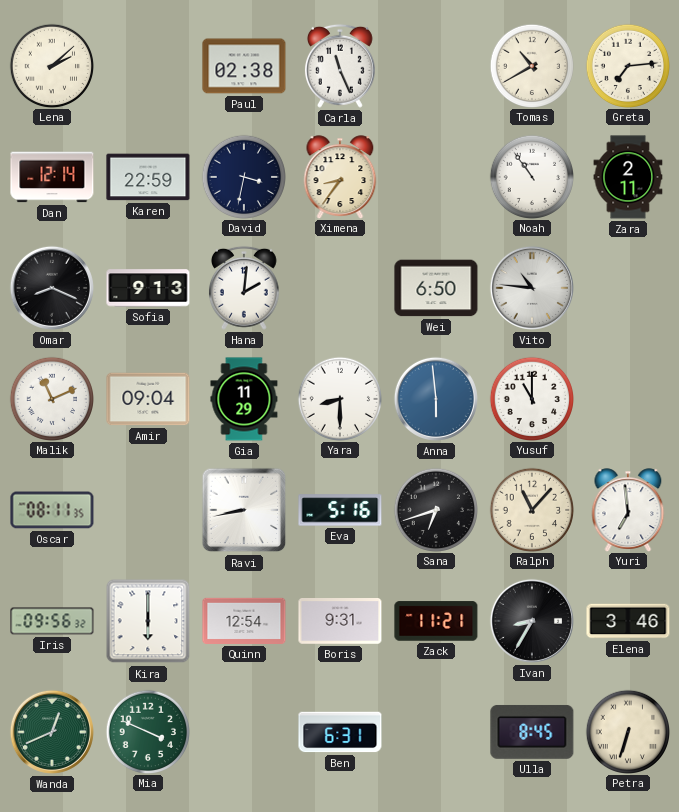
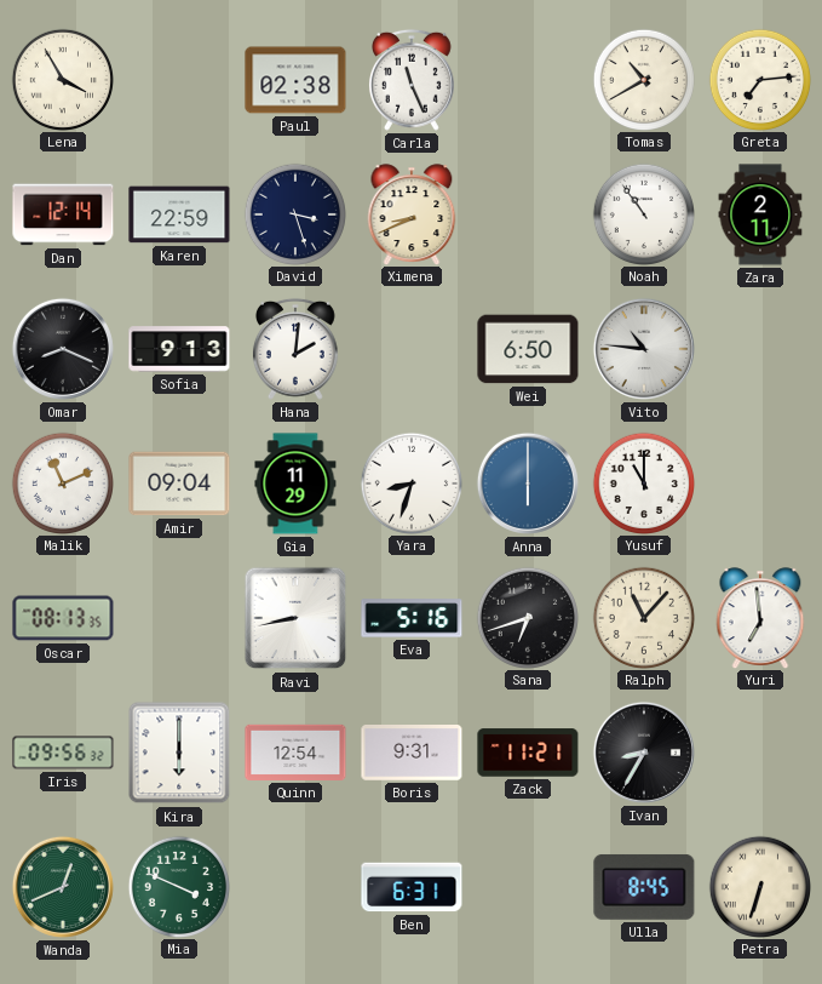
Lena: 2:08 -> 3:55 (62, 79)
David: 3:32 -> 3:27 (294, 213)
Ximena: 8:36 -> 8:41 (412, 214)
Yara: 8:30 -> 8:33 (410, 482)
Anna: 5:59 -> 6:00 (528, 484)
Oscar: 08:11 -> 08:13 (63, 618)
Elena: 3:46 -> none (628, 621)
